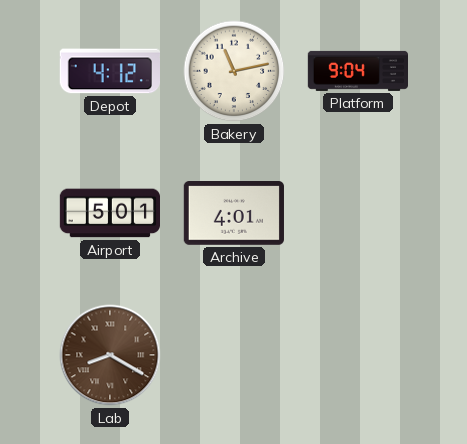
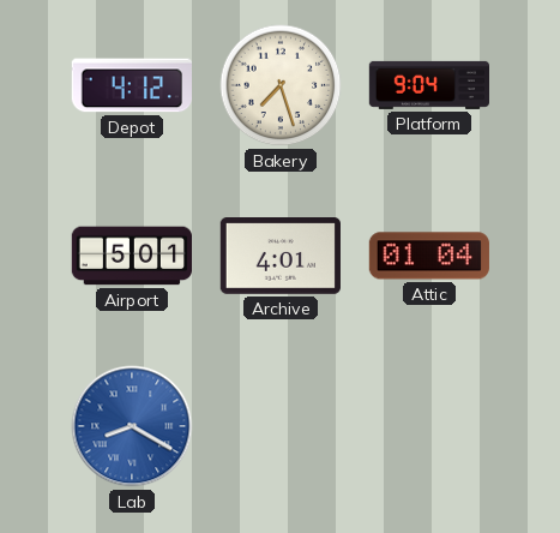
Bakery: 11:13 -> 7:27 (281, 85)
Attic: none -> 01:04 (429, 256)
Lab dial: brown -> blue (132, 426)
